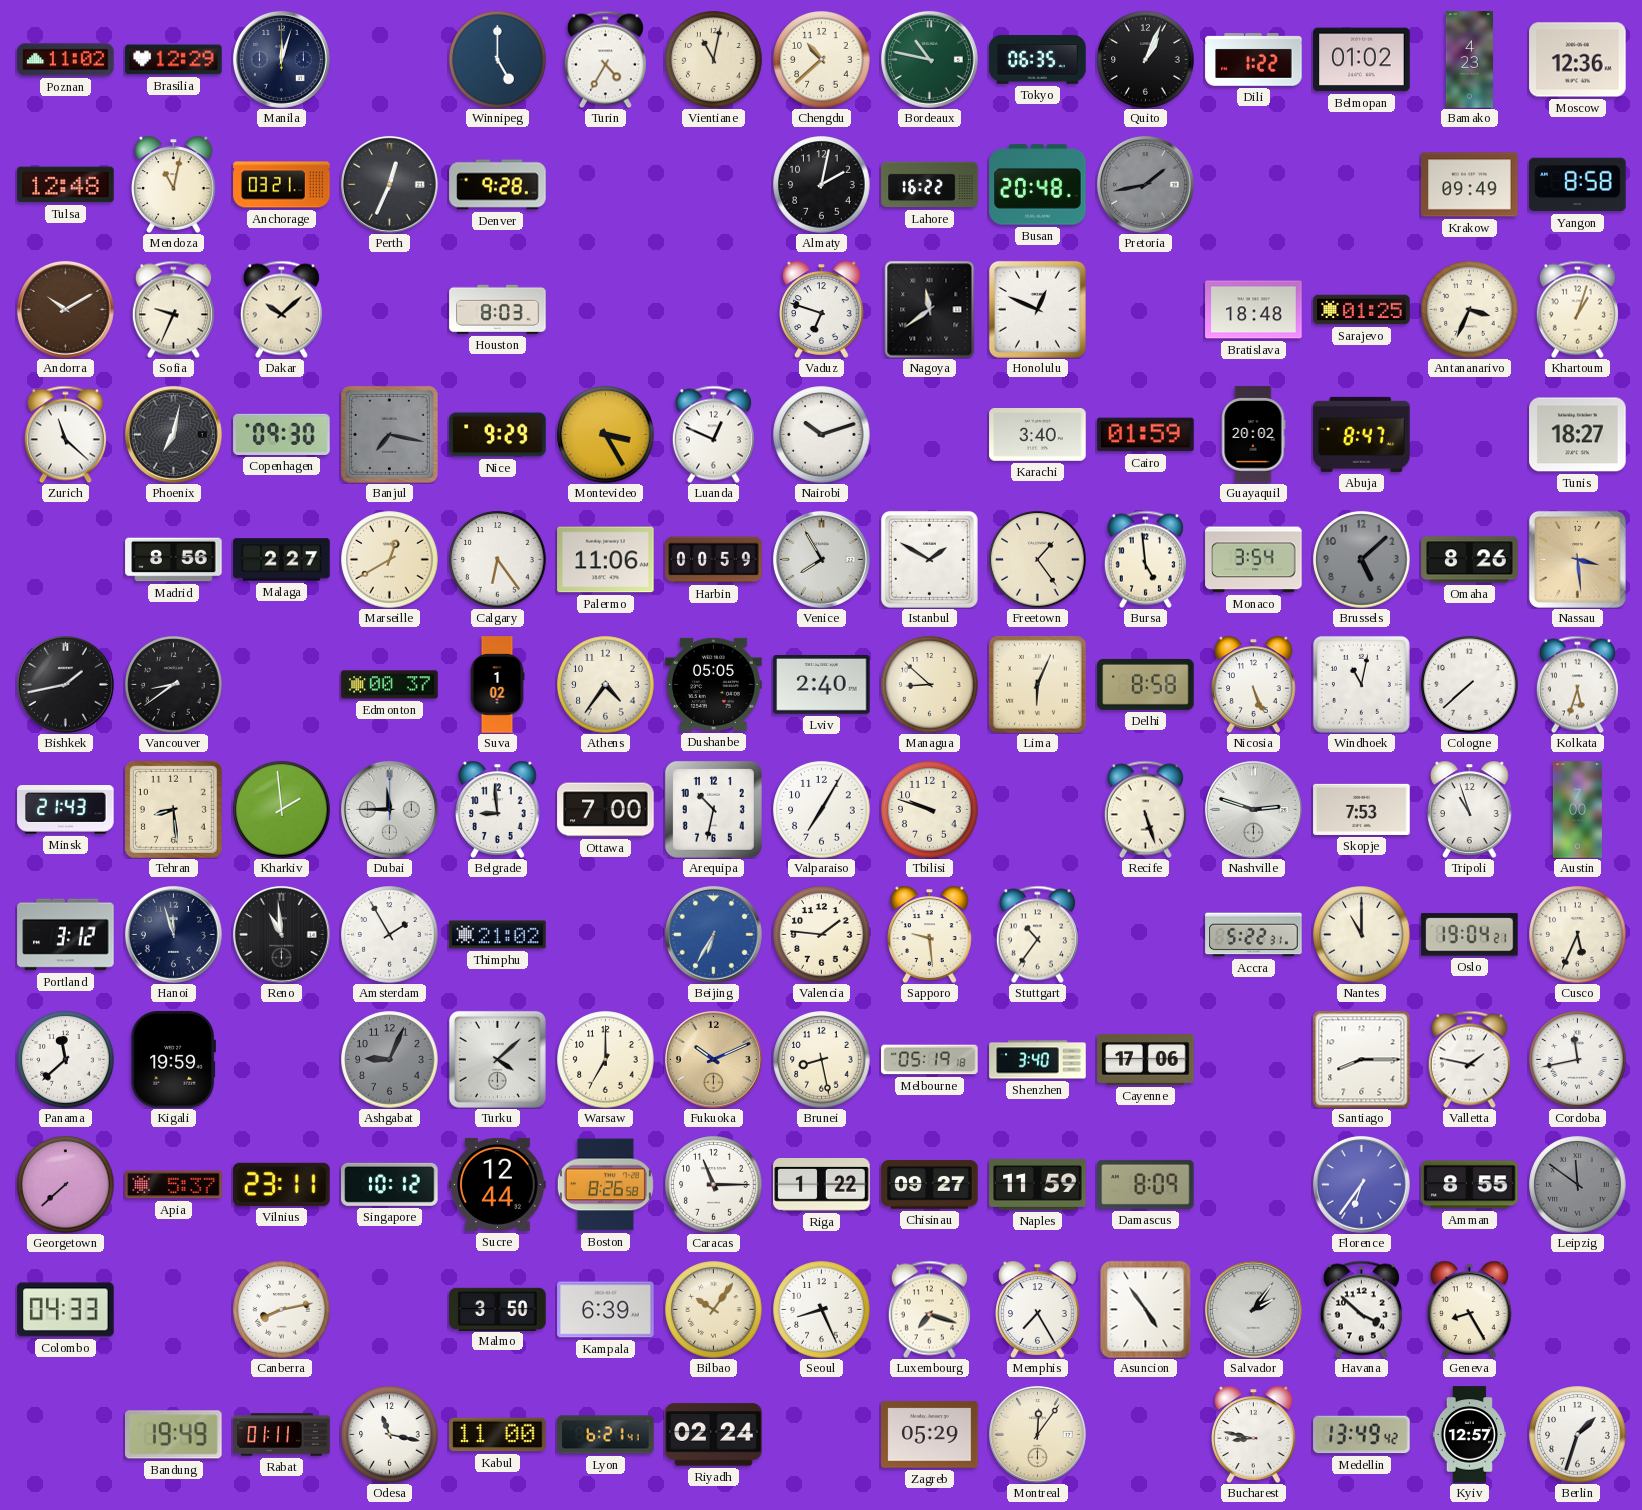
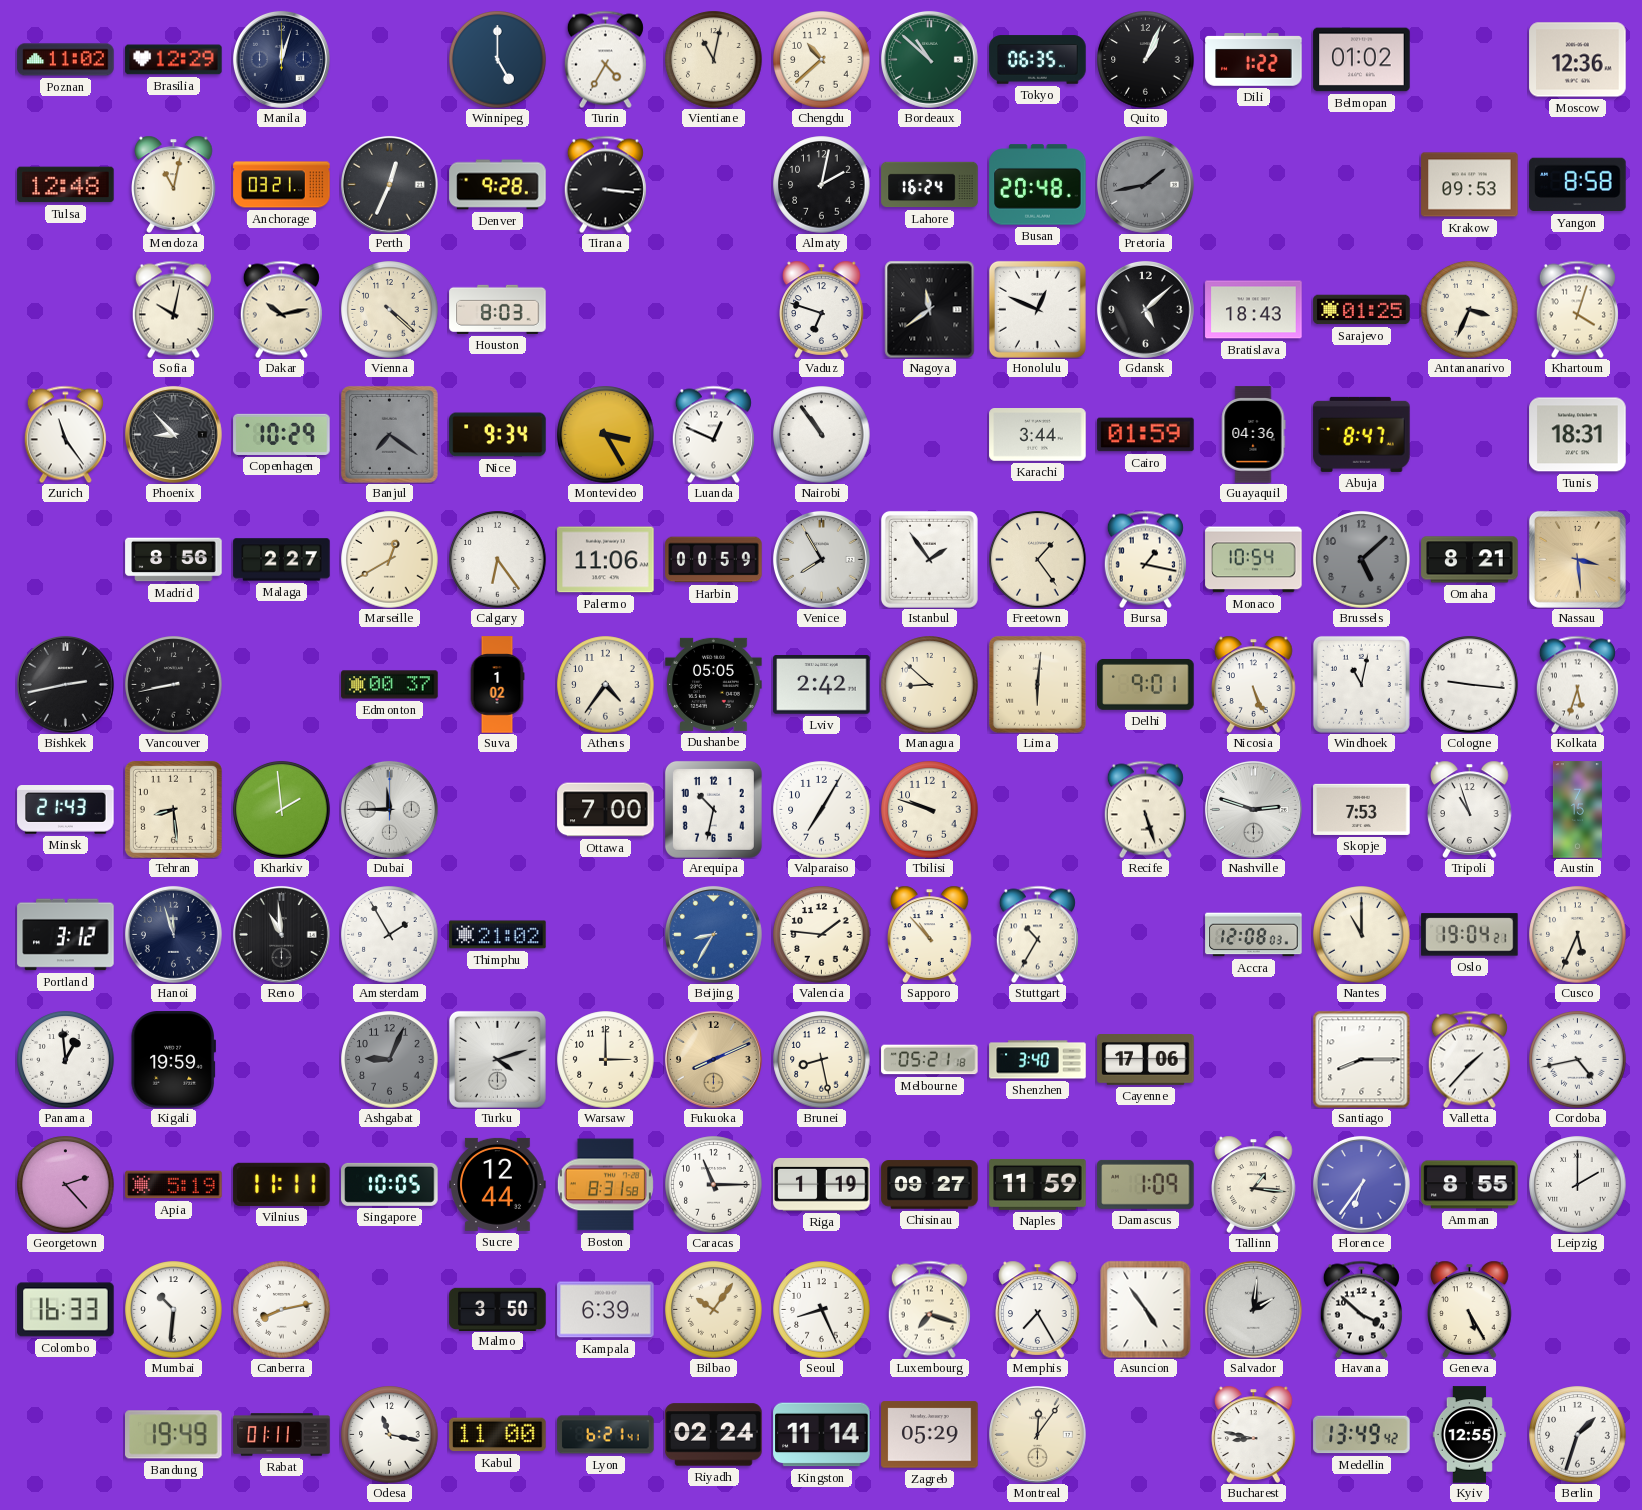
Bordeaux: 10:47 -> 10:52 (929, 59)
Bamako: 4:23 -> none (1469, 60)
Tirana: none -> 3:16 (605, 184)
Lahore: 16:22 -> 16:24 (930, 185)
Krakow: 09:49 -> 09:53 (1470, 185)
Andorra: 10:10 -> none (65, 309)
Sofia: 9:34 -> 10:02 (173, 309)
Dakar: 10:08 -> 10:13 (281, 309)
Vienna: none -> 4:22 (390, 310)
Gdansk: none -> 5:08 (1145, 309)
Bratislava: 18:48 -> 18:43 (1254, 310)
Khartoum: 1:03 -> 4:03 (1577, 309)
Zurich: 11:22 -> 11:24 (65, 434)
Phoenix: 7:02 -> 8:53 (173, 434)
Copenhagen: 09:30 -> 10:29 (282, 434)
Banjul: 7:17 -> 7:21 (389, 434)
Nice: 9:29 -> 9:34 (498, 435)
Nairobi: 10:12 -> 10:54 (822, 435)
Karachi: 3:40 -> 3:44 (1038, 435)
Guayaquil: 20:02 -> 04:36 (1253, 435)
Tunis: 18:27 -> 18:31 (1578, 435)
Istanbul: 1:50 -> 1:54 (929, 559)
Bursa: 4:59 -> 1:17 (1145, 559)
Monaco: 3:54 -> 10:54 (1254, 560)
Omaha: 8:26 -> 8:21 (1470, 560)
Bishkek: 1:43 -> 2:43 (65, 684)
Vancouver: 8:39 -> 8:43 (174, 685)
Lviv: 2:40 -> 2:42 (822, 685)
Lima: 6:04 -> 6:01 (1037, 684)
Delhi: 8:58 -> 9:01 (1146, 684)
Cologne: 7:38 -> 9:16 (1470, 685)
Belgrade: 8:59 -> none (498, 809)
Austin: 7:00 -> 7:15 (1577, 810)
Beijing: 6:35 -> 8:35 (713, 934)
Sapporo: 9:29 -> 10:53 (930, 934)
Stuttgart: 10:36 -> 10:35 (1037, 934)
Accra: 5:22 -> 12:08 (1254, 935)
Panama: 11:38 -> 12:59 (66, 1060)
Turku: 4:08 -> 4:12 (497, 1059)
Warsaw: 7:00 -> 3:00 (606, 1060)
Fukuoka: 10:11 -> 8:11 (713, 1059)
Melbourne: 05:19 -> 05:21 (930, 1060)
Valletta: 1:47 -> 1:37 (1469, 1059)
Cordoba: 11:43 -> 4:43 (1578, 1060)
Georgetown: 7:38 -> 2:23 (66, 1185)
Apia: 5:37 -> 5:19 (174, 1185)
Vilnius: 23:11 -> 11:11 (282, 1184)
Singapore: 10:12 -> 10:05 (390, 1184)
Boston: 8:26 -> 8:31 (605, 1185)
Riga: 1:22 -> 1:19 (822, 1185)
Damascus: 8:09 -> 1:09 (1146, 1184)
Tallinn: none -> 1:16 (1254, 1184)
Leipzig: 11:51 -> 2:00 (1578, 1185)
Leipzig dial: grey -> white (1578, 1185)
Colombo: 04:33 -> 16:33 (66, 1310)
Mumbai: none -> 10:31 (174, 1310)
Salvador: 2:06 -> 2:01 (1253, 1309)
Geneva: 8:25 -> 5:25 (1470, 1309)
Kingston: none -> 11:14 (822, 1435)
Kyiv: 12:57 -> 12:55 (1469, 1435)
